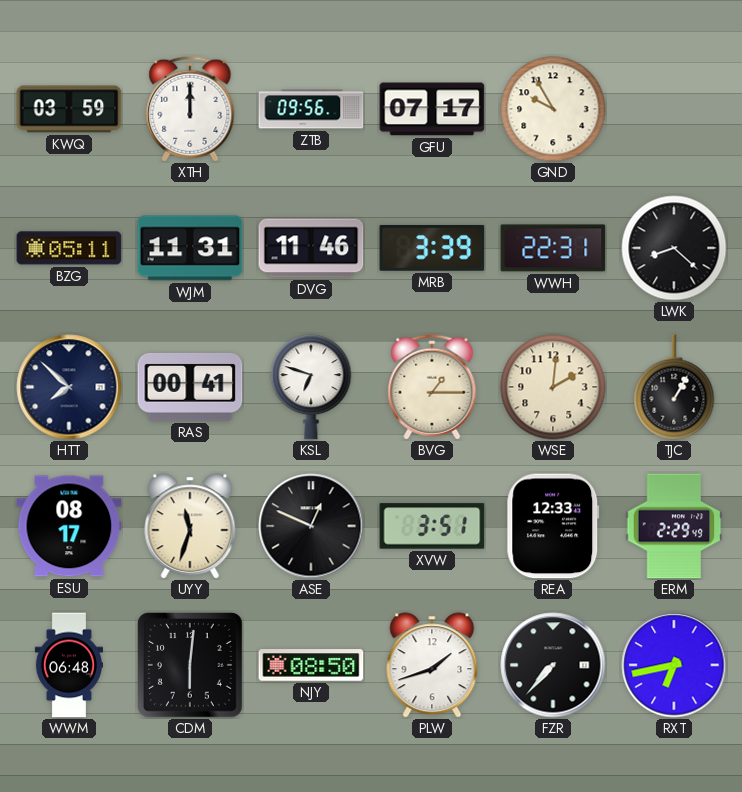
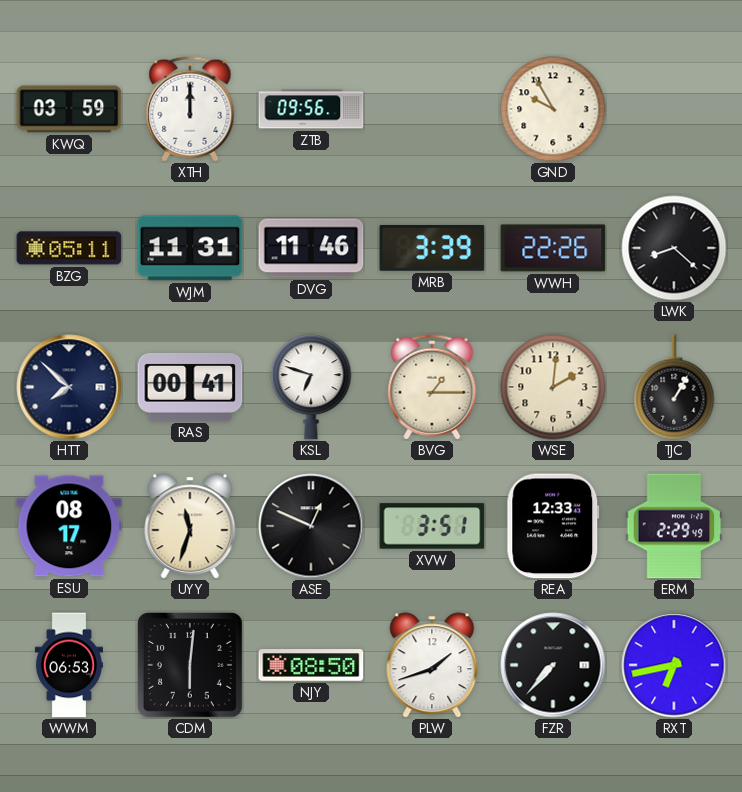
GFU: 07:17 -> none (432, 109)
WWH: 22:31 -> 22:26 (553, 248)
WWM: 06:48 -> 06:53 (69, 665)
